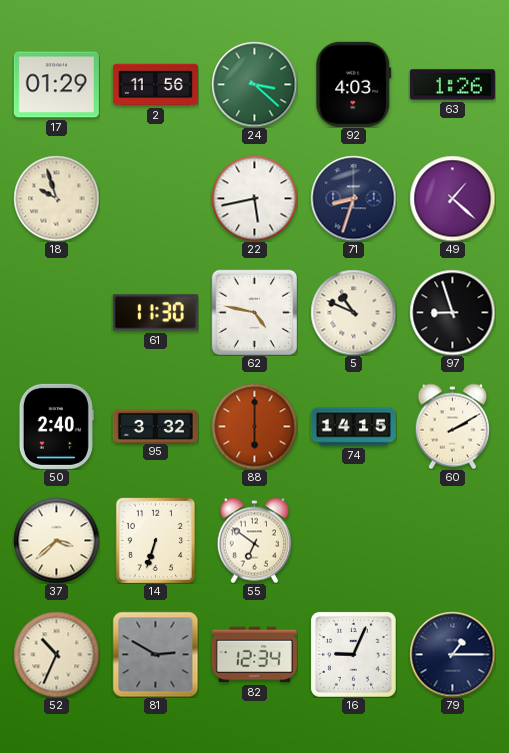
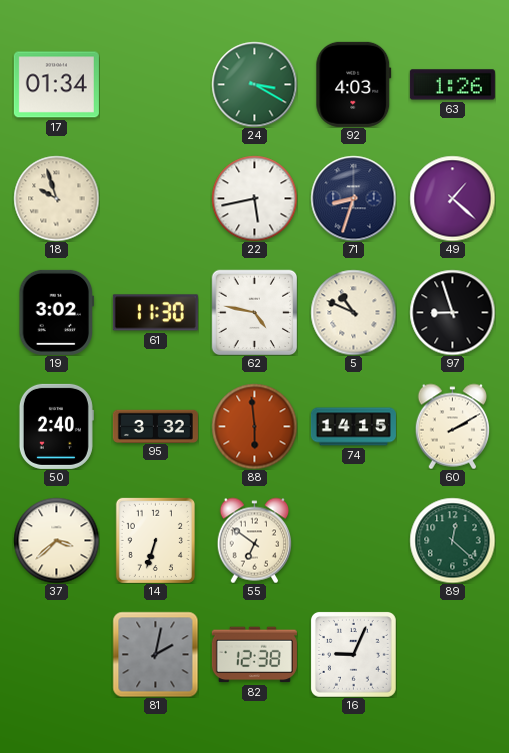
17: 01:29 -> 01:34 (56, 85)
2: 11:56 -> none (155, 85)
24: 3:22 -> 3:20 (254, 84)
19: none -> 3:02 (57, 312)
88: 6:00 -> 5:59 (254, 426)
89: none -> 12:22 (452, 540)
52: 10:34 -> none (56, 654)
81: 2:50 -> 2:02 (155, 654)
82: 12:34 -> 12:38 (254, 655)
79: 1:15 -> none (452, 654)
